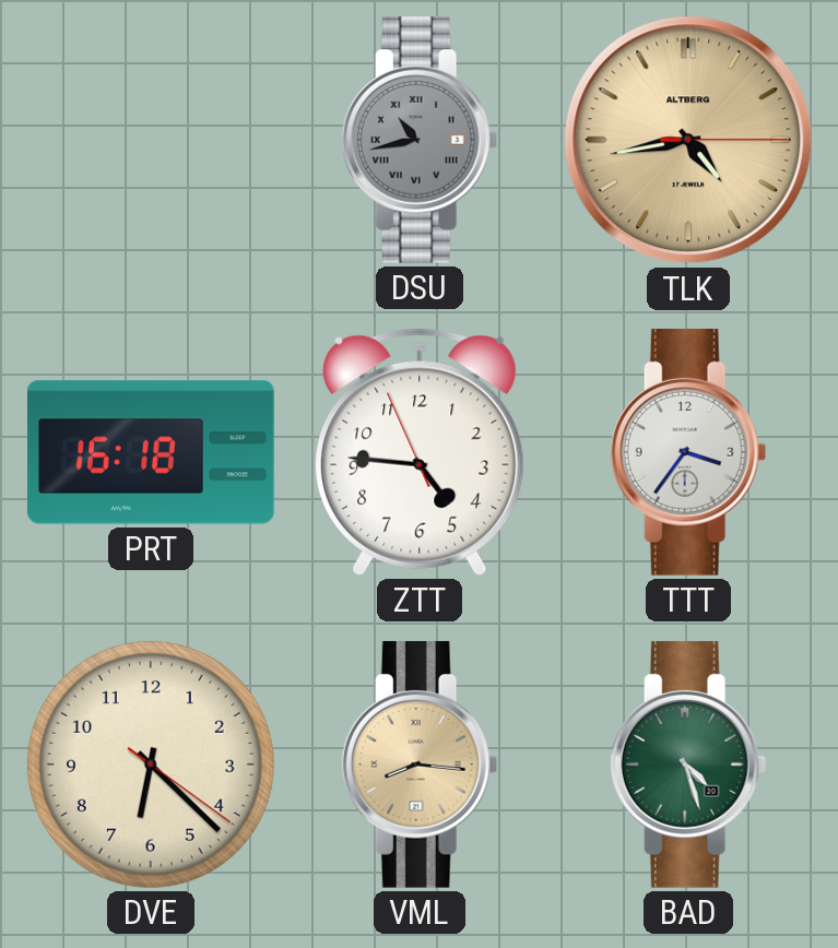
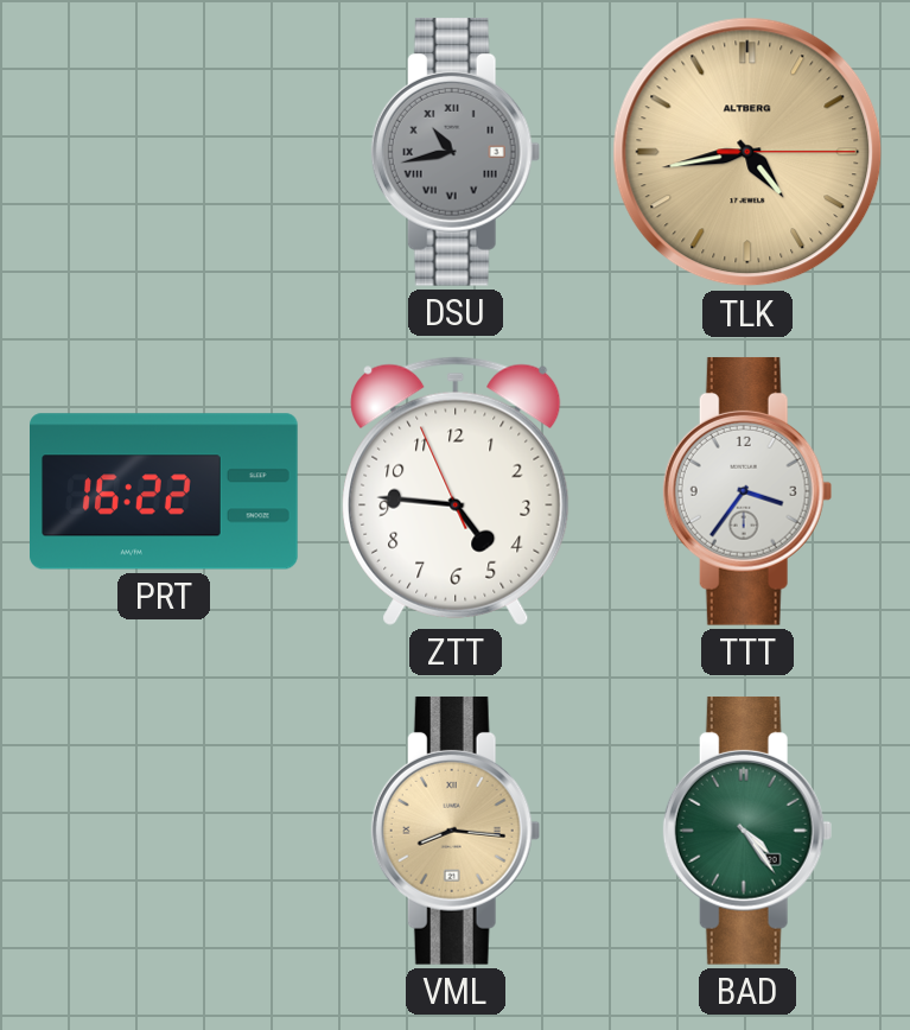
PRT: 16:18 -> 16:22 (164, 491)
DVE: 6:22 -> none (151, 765)
BAD: 4:27 -> 4:24 (747, 831)
